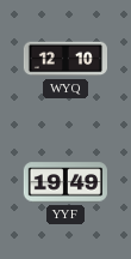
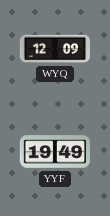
WYQ: 12:10 -> 12:09 (54, 49)
